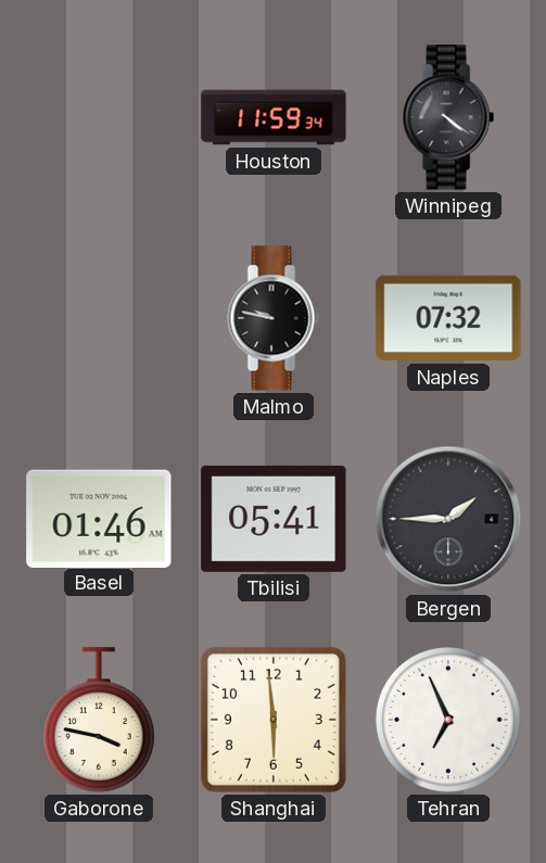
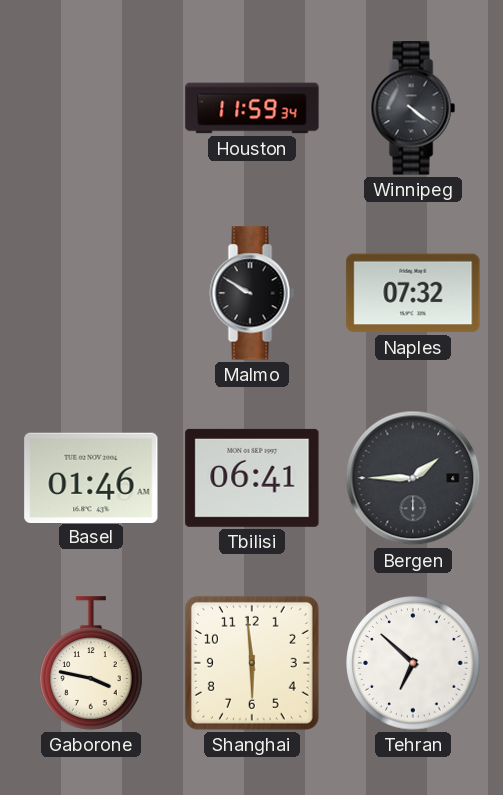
Malmo: 9:47 -> 9:50 (252, 293)
Tbilisi: 05:41 -> 06:41 (252, 478)
Tehran: 6:56 -> 6:52 (413, 663)
